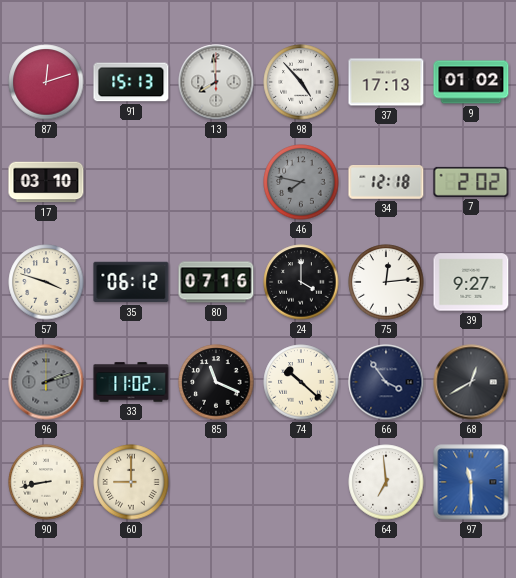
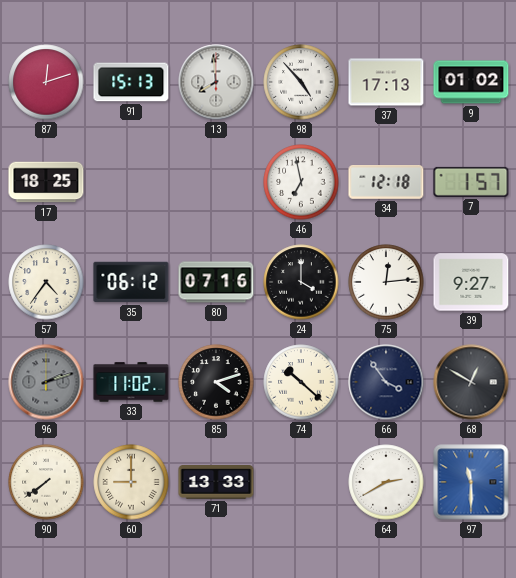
17: 03:10 -> 18:25 (46, 182)
46: 7:47 -> 6:58 (301, 182)
46 dial: grey -> white (301, 182)
7: 2:02 -> 1:57 (471, 182)
57: 3:48 -> 4:36 (46, 282)
85: 11:19 -> 4:12 (216, 382)
68: 12:40 -> 12:50 (471, 382)
90: 8:43 -> 7:39 (46, 482)
71: none -> 13:33 (216, 482)
64: 6:59 -> 2:40 (386, 482)
